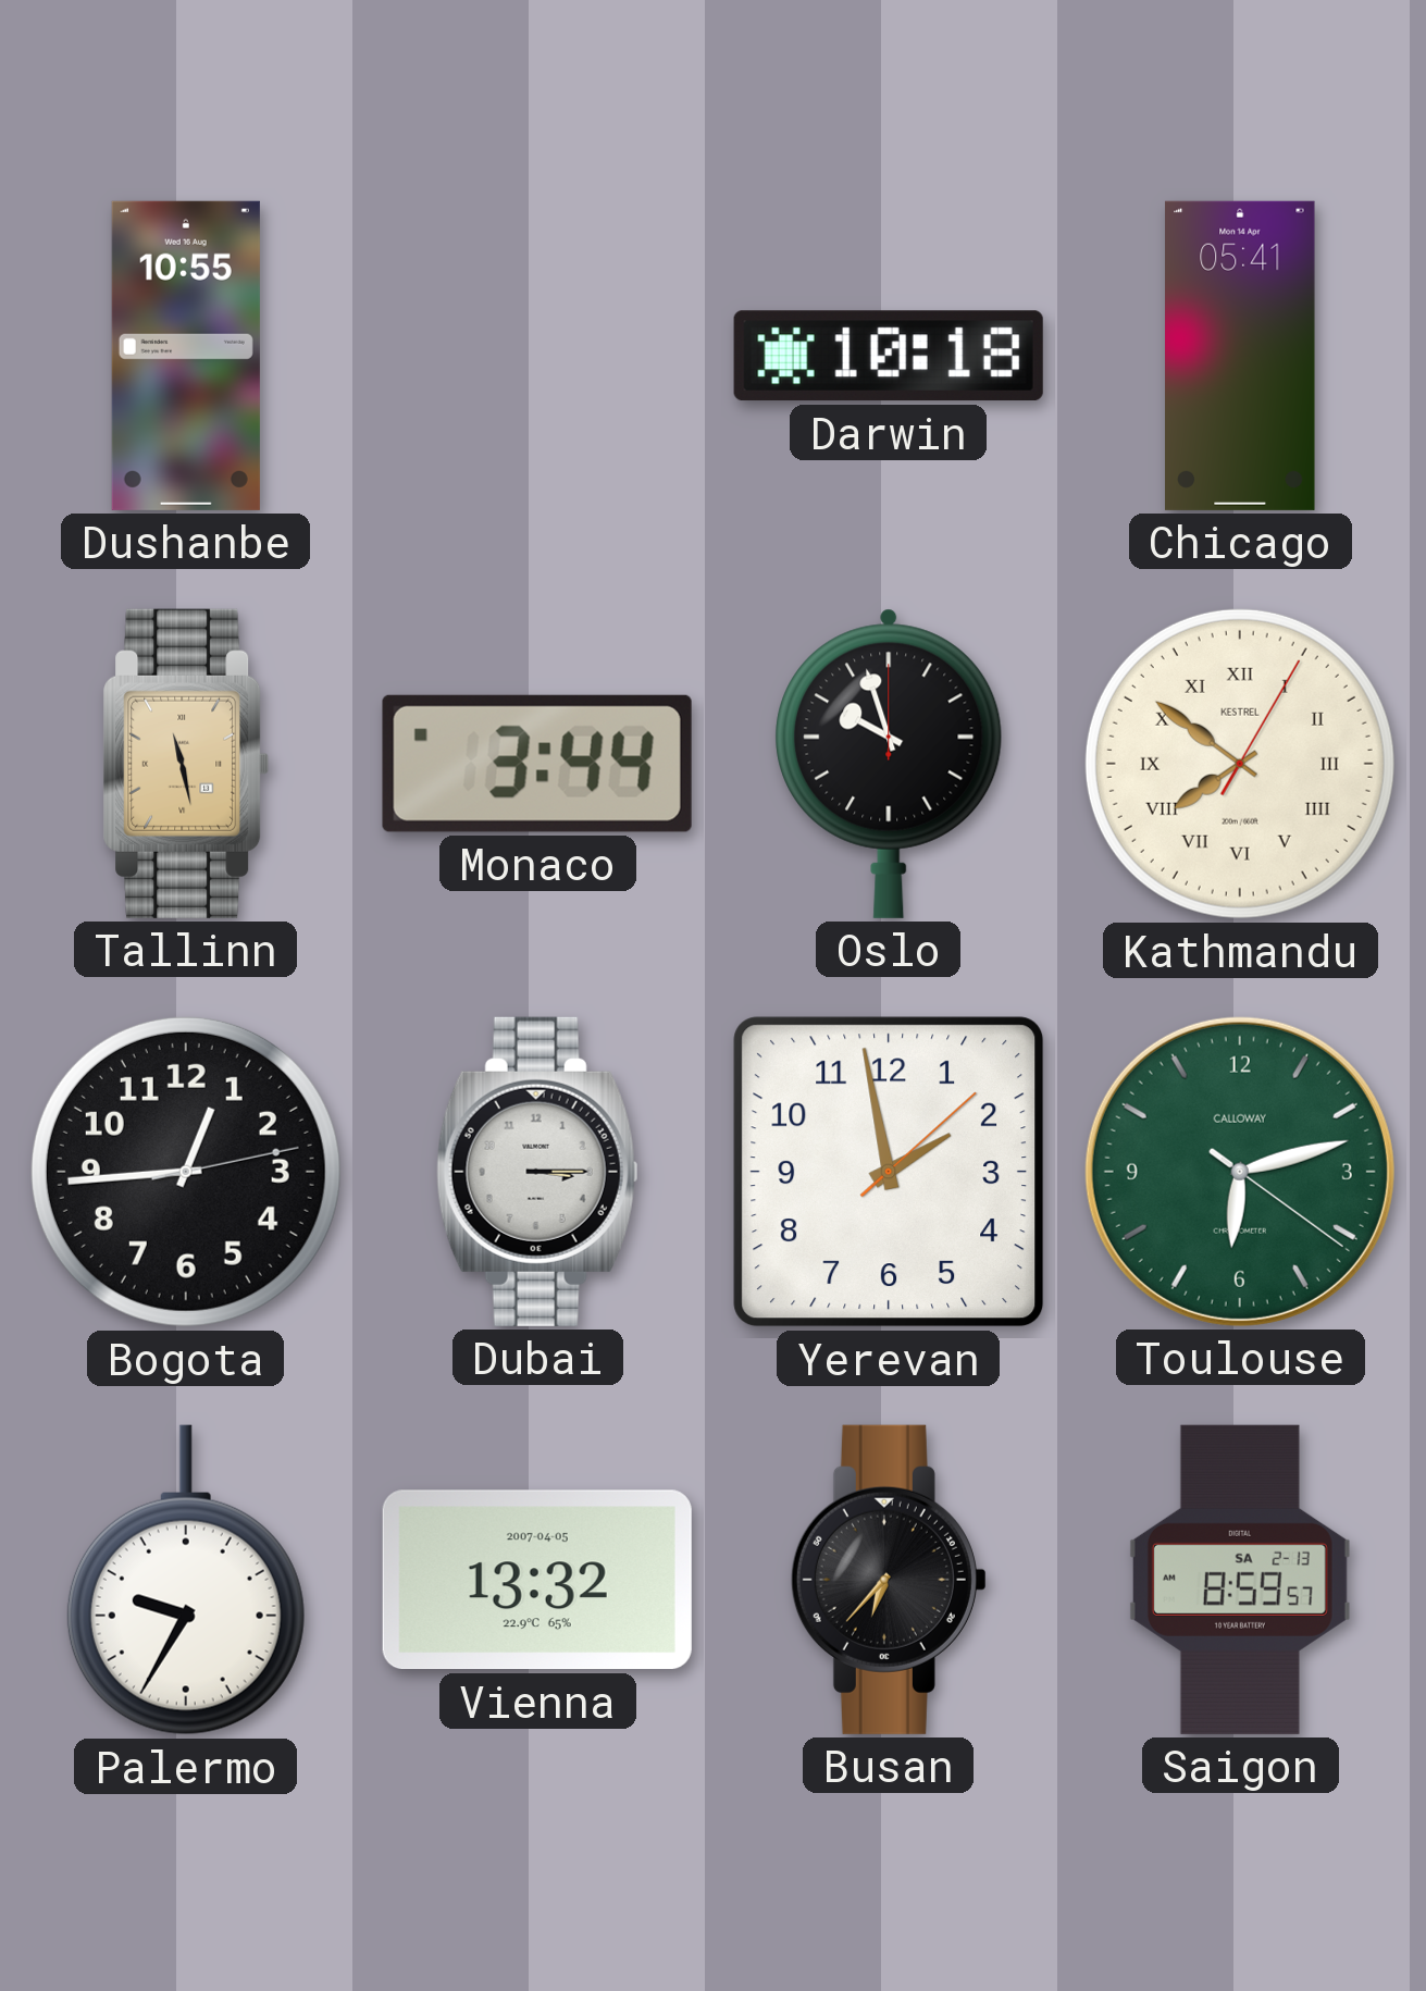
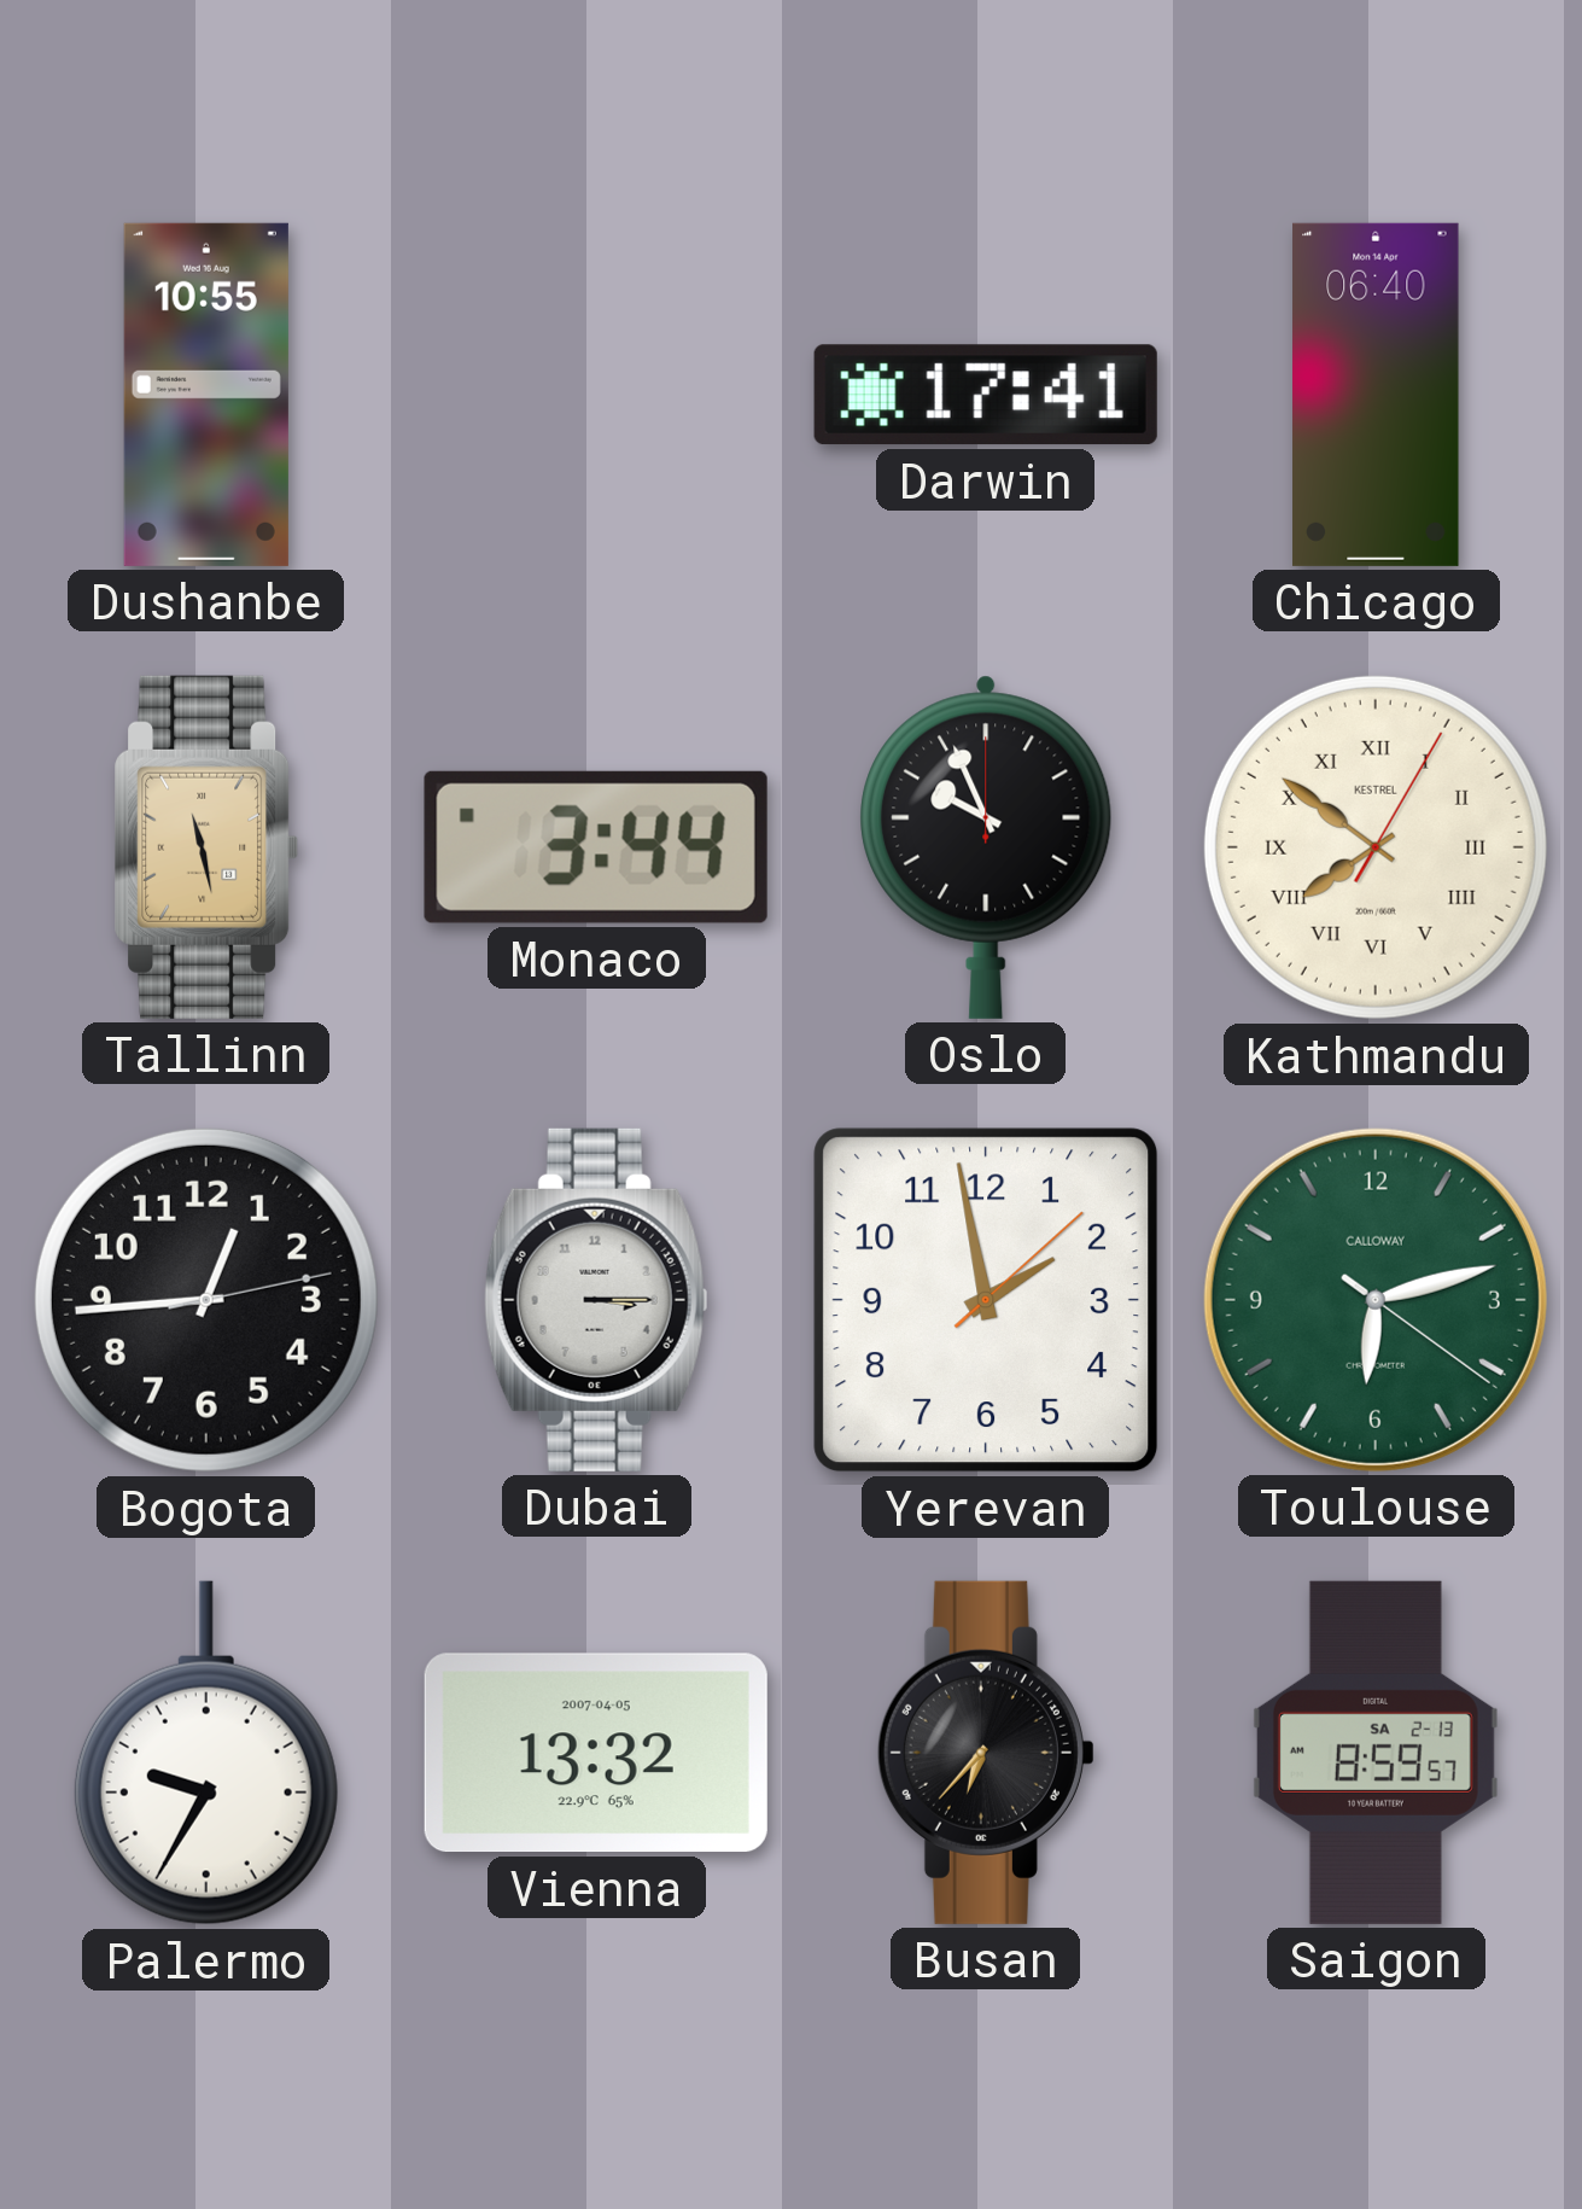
Darwin: 10:18 -> 17:41 (986, 395)
Chicago: 05:41 -> 06:40 (1376, 395)
Oslo: 9:57 -> 9:56 (986, 847)
